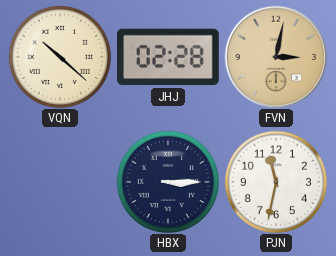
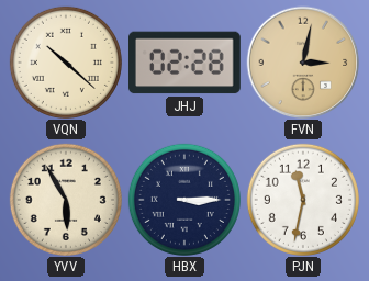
YVV: none -> 5:55 (66, 200)
